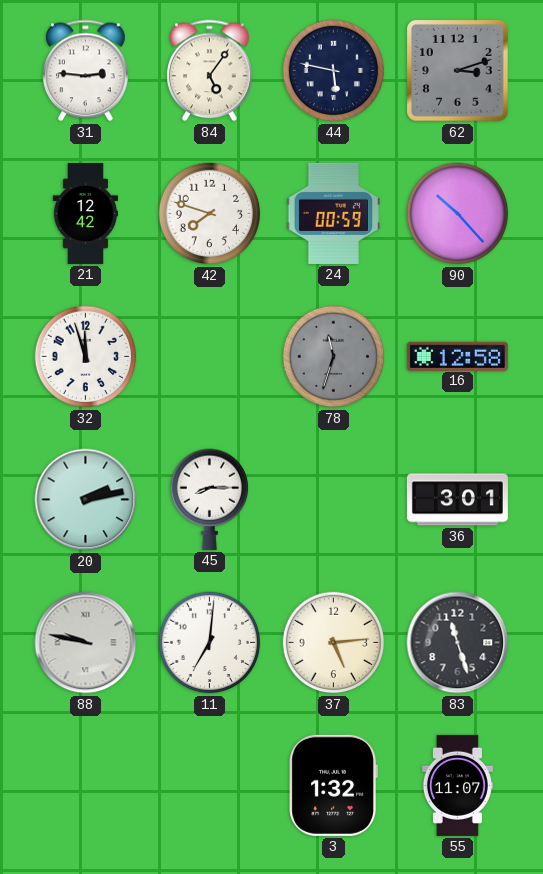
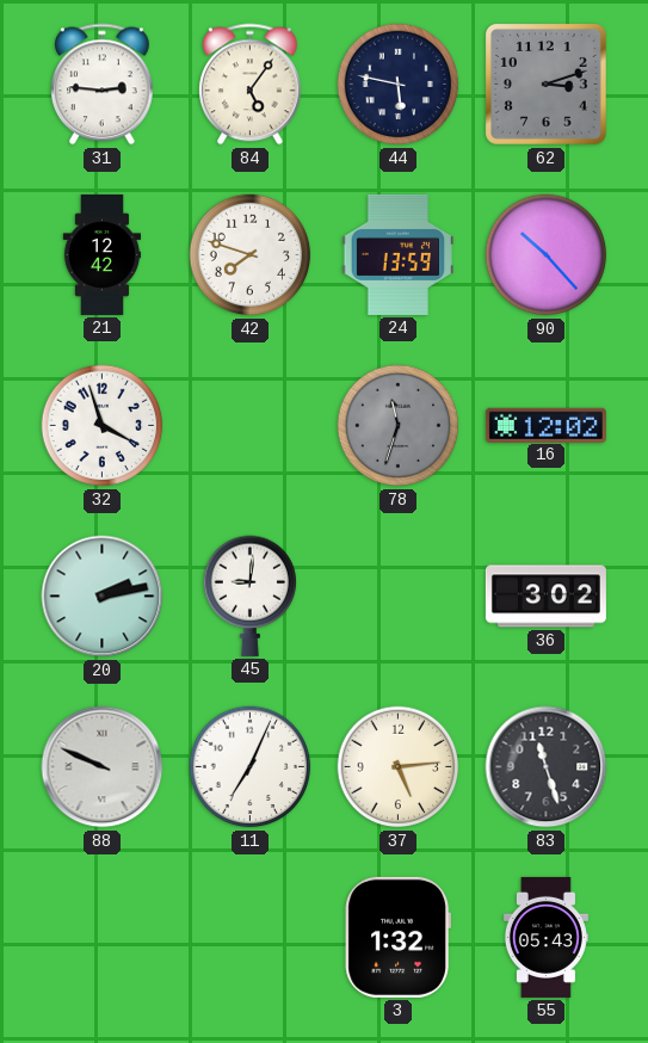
24: 00:59 -> 13:59 (399, 254)
32: 11:57 -> 3:57 (103, 426)
16: 12:58 -> 12:02 (545, 425)
45: 8:15 -> 9:01 (249, 595)
36: 3:01 -> 3:02 (545, 597)
88: 9:47 -> 9:49 (103, 767)
11: 7:01 -> 7:04 (251, 767)
55: 11:07 -> 05:43 (545, 937)
